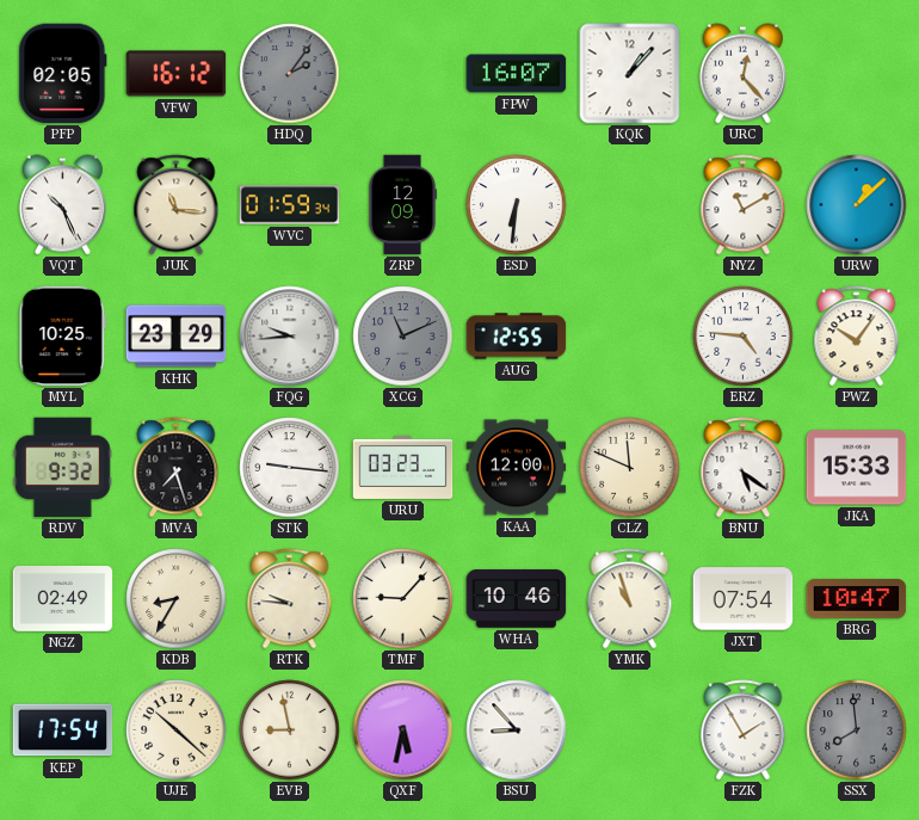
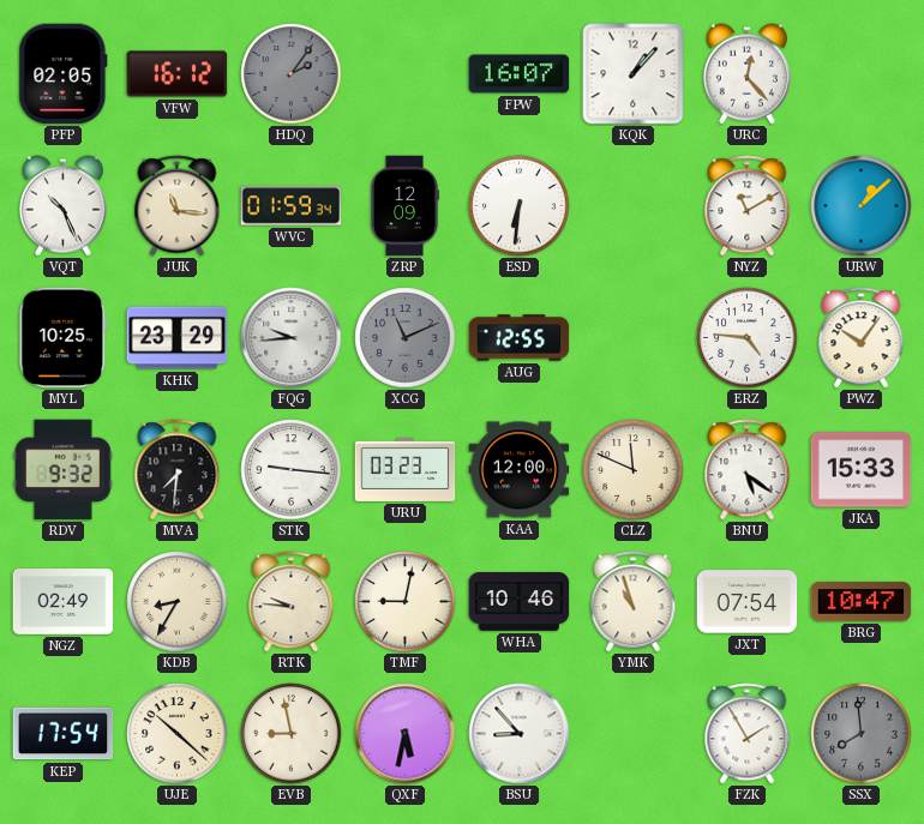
MVA: 7:27 -> 7:31 (178, 470)
TMF: 9:07 -> 9:02 (406, 602)
